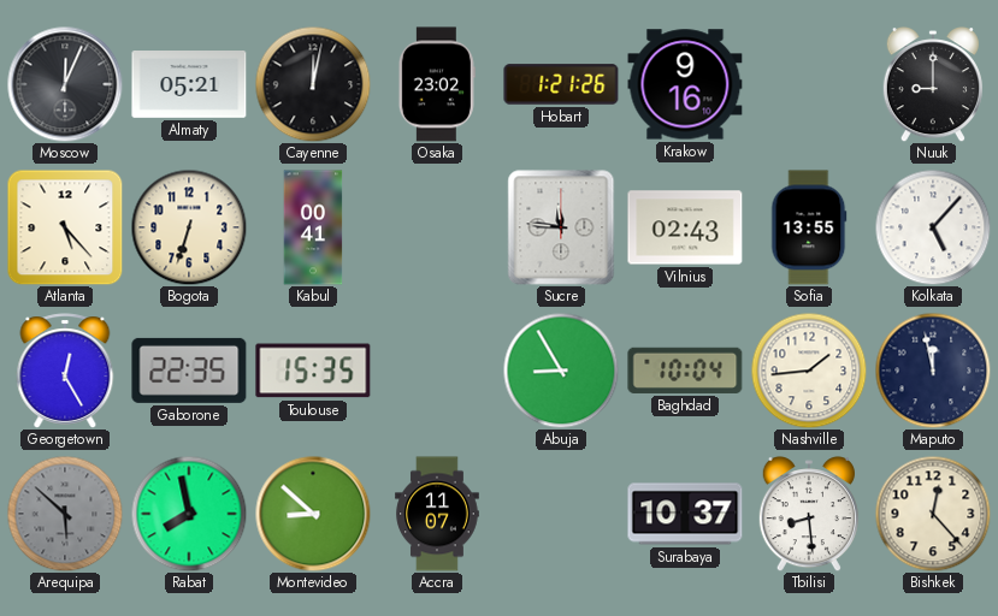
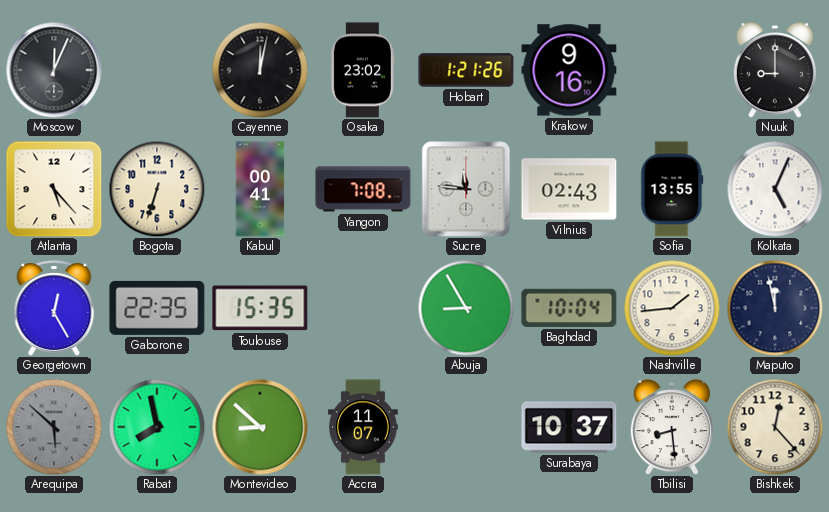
Almaty: 05:21 -> none (189, 85)
Yangon: none -> 7:08 (363, 189)
Kolkata: 5:07 -> 5:04 (775, 189)
